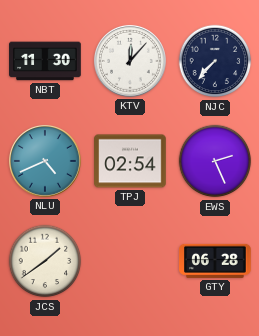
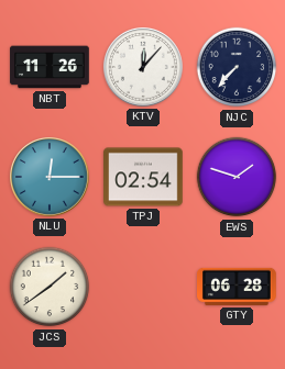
NBT: 11:30 -> 11:26 (50, 67)
NLU: 4:41 -> 12:15 (50, 177)
EWS: 2:26 -> 1:48 (237, 177)
